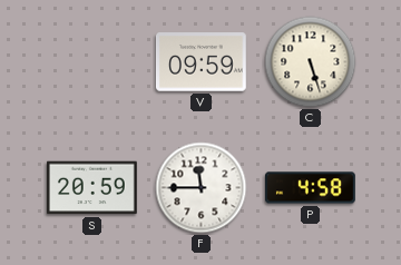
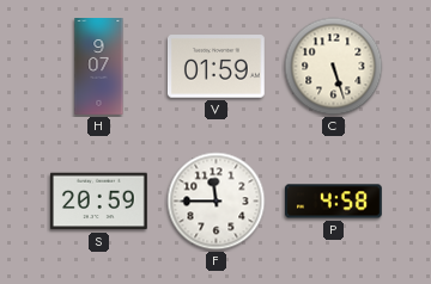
H: none -> 9:07 (99, 67)
V: 09:59 -> 01:59 (215, 67)
